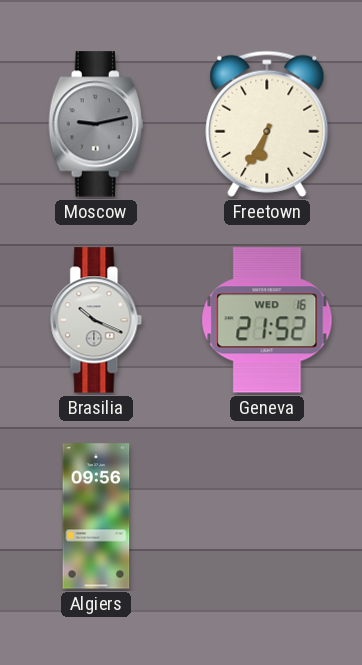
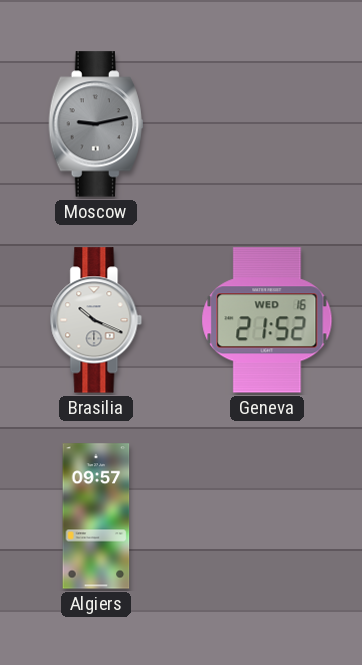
Freetown: 6:35 -> none (267, 124)
Algiers: 09:56 -> 09:57 (96, 516)
